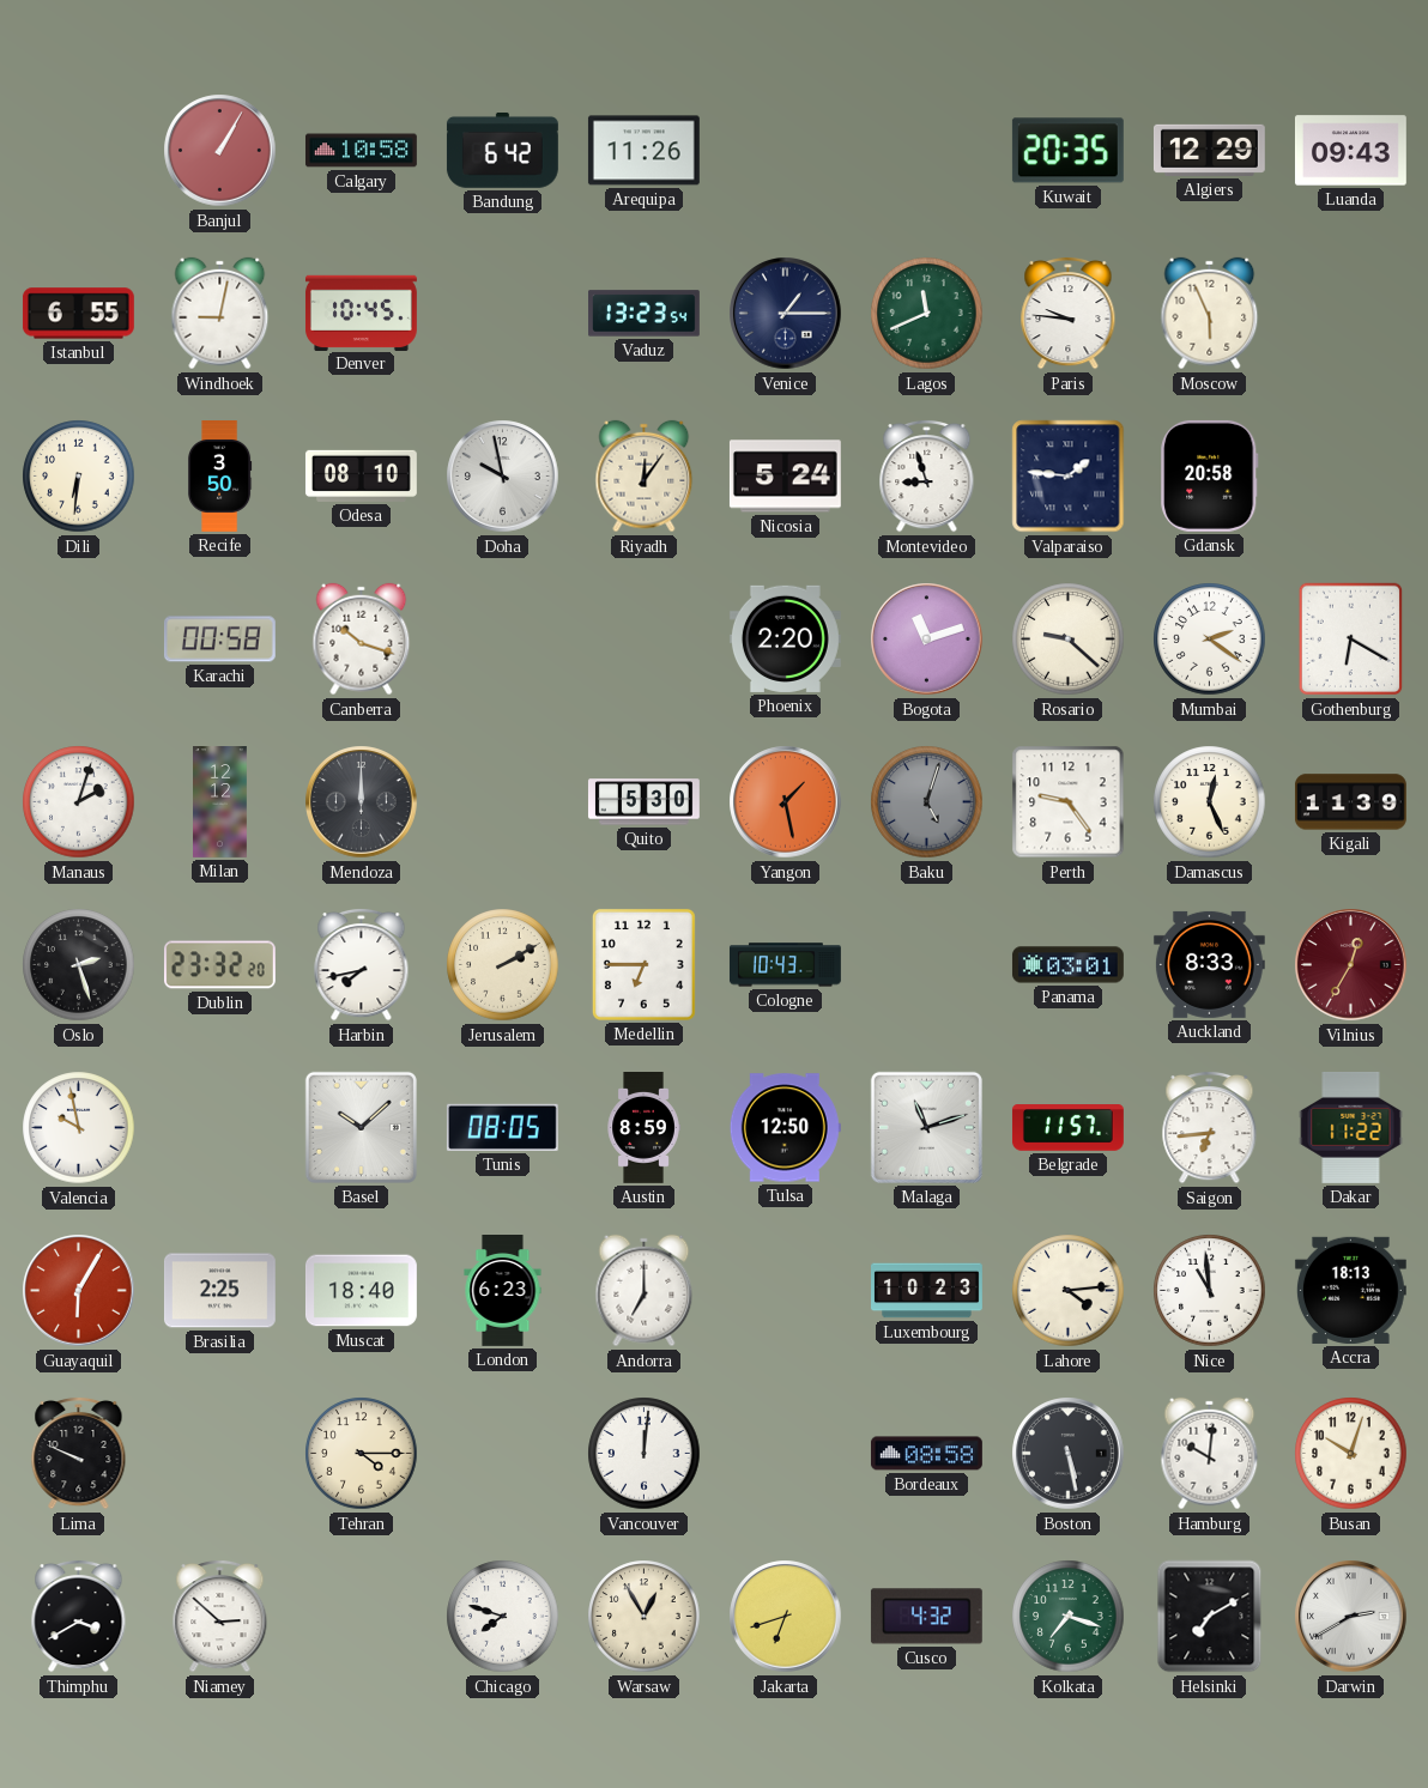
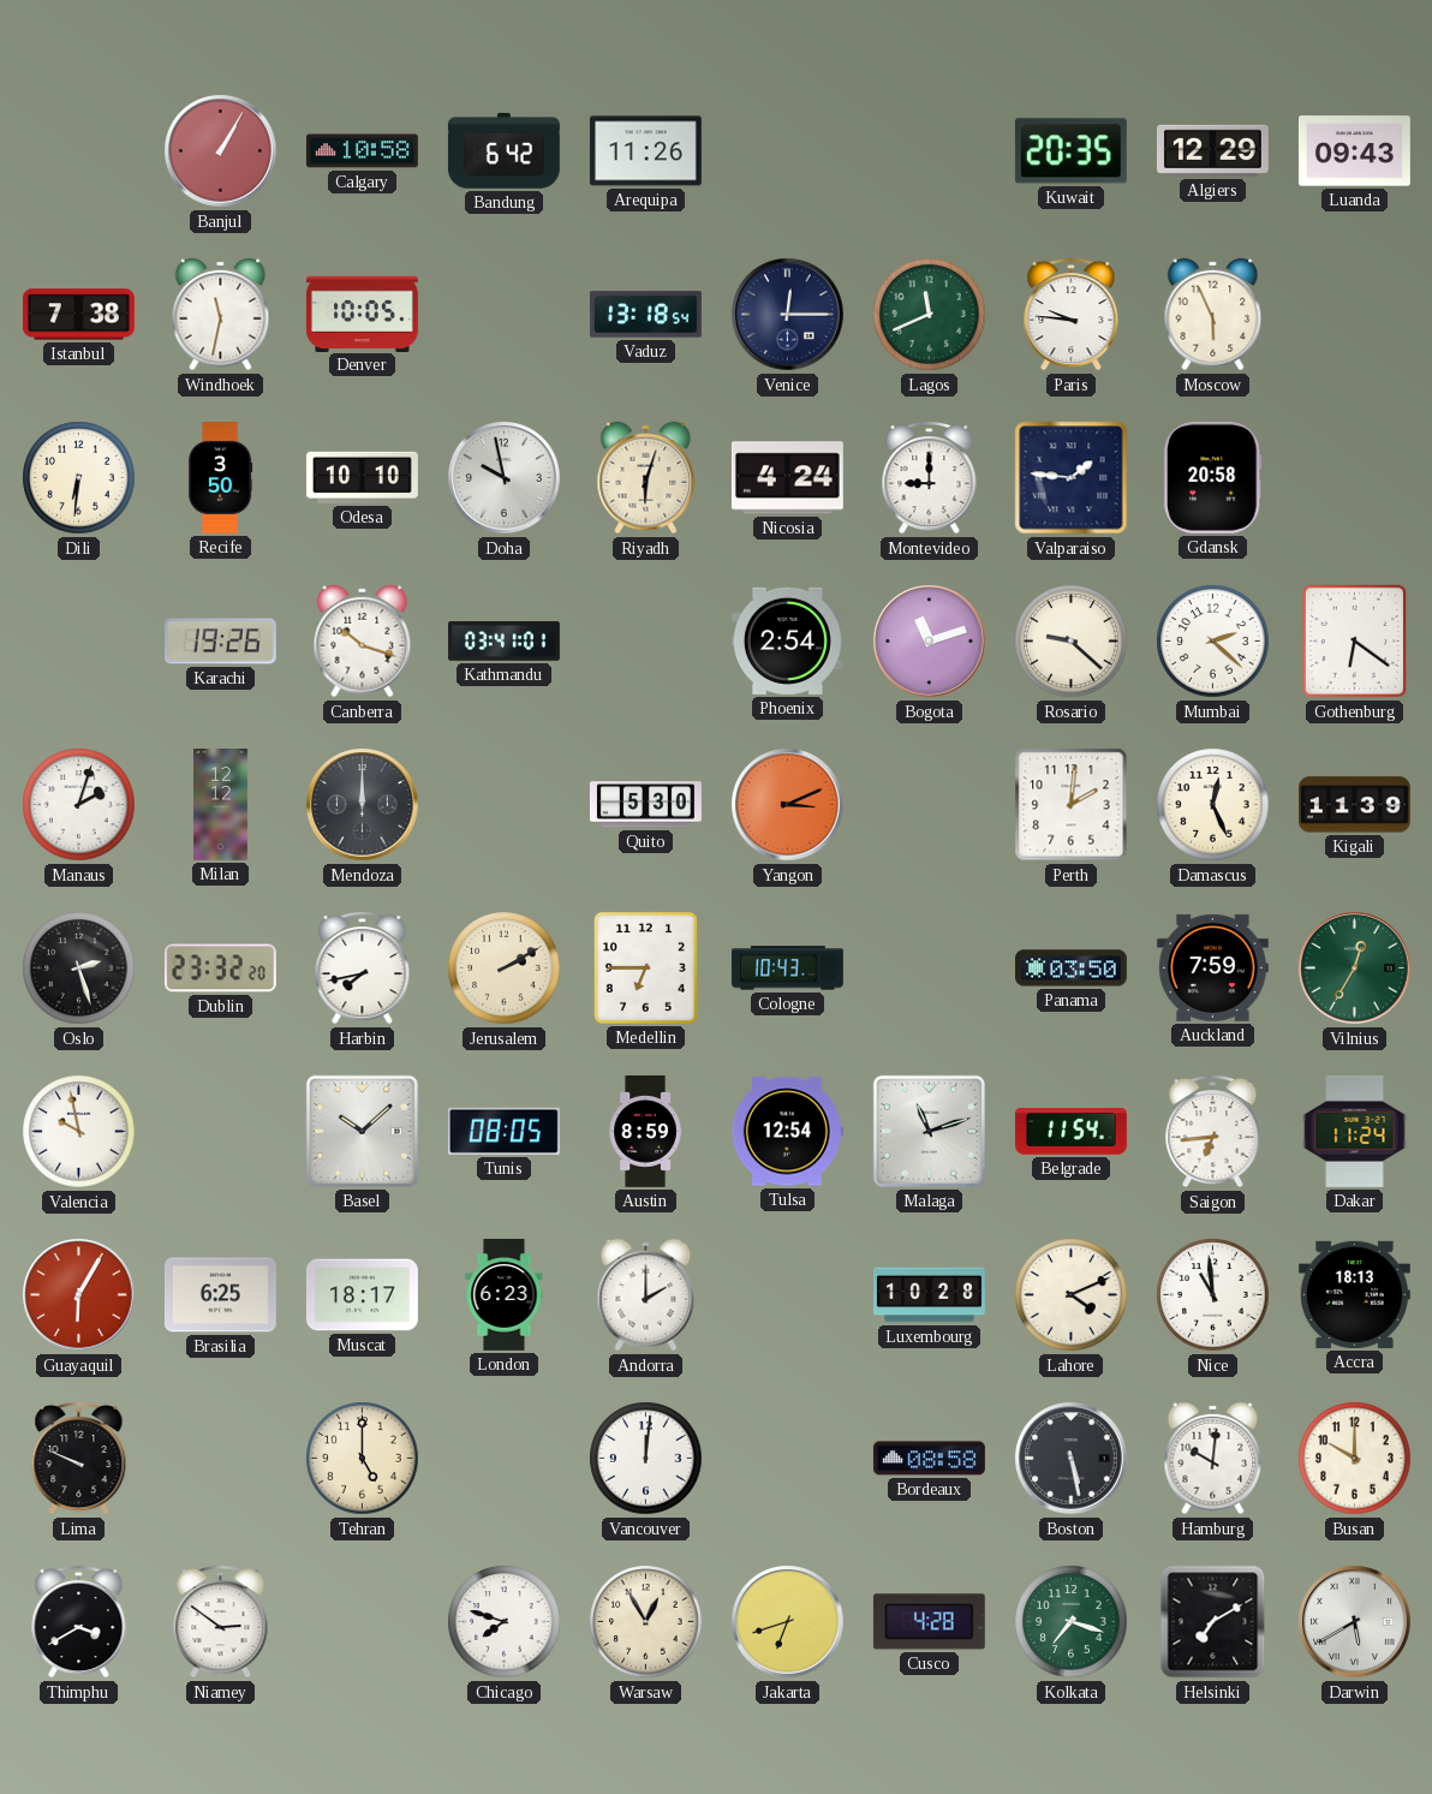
Istanbul: 6:55 -> 7:38 (78, 315)
Windhoek: 9:02 -> 11:32 (221, 315)
Denver: 10:45 -> 10:05 (362, 314)
Vaduz: 13:23 -> 13:18 (646, 315)
Venice: 1:15 -> 12:15 (788, 315)
Odesa: 08:10 -> 10:10 (362, 477)
Riyadh: 12:06 -> 6:03 (646, 478)
Nicosia: 5:24 -> 4:24 (787, 478)
Montevideo: 8:57 -> 9:00 (930, 477)
Karachi: 00:58 -> 19:26 (220, 642)
Kathmandu: none -> 03:41 (505, 642)
Phoenix: 2:20 -> 2:54 (787, 640)
Mumbai: 2:21 -> 2:22 (1213, 642)
Gothenburg: 6:20 -> 6:21 (1355, 642)
Yangon: 1:28 -> 3:11 (788, 805)
Baku: 5:03 -> none (927, 802)
Perth: 9:24 -> 2:01 (1072, 805)
Panama: 03:01 -> 03:50 (1070, 968)
Auckland: 8:33 -> 7:59 (1212, 967)
Vilnius dial: burgundy -> green (1355, 968)
Tulsa: 12:50 -> 12:54 (787, 1132)
Belgrade: 11:57 -> 11:54 (1070, 1132)
Dakar: 11:22 -> 11:24 (1355, 1131)
Brasilia: 2:25 -> 6:25 (220, 1295)
Muscat: 18:40 -> 18:17 (362, 1295)
Andorra: 7:00 -> 2:00 (646, 1295)
Luxembourg: 10:23 -> 10:28 (930, 1295)
Lahore: 4:14 -> 4:11 (1072, 1295)
Tehran: 4:15 -> 5:00 (363, 1459)
Busan: 10:03 -> 10:00 (1355, 1459)
Niamey: 2:52 -> 2:51 (221, 1621)
Cusco: 4:32 -> 4:28 (929, 1622)
Darwin: 2:40 -> 5:40 (1355, 1622)
